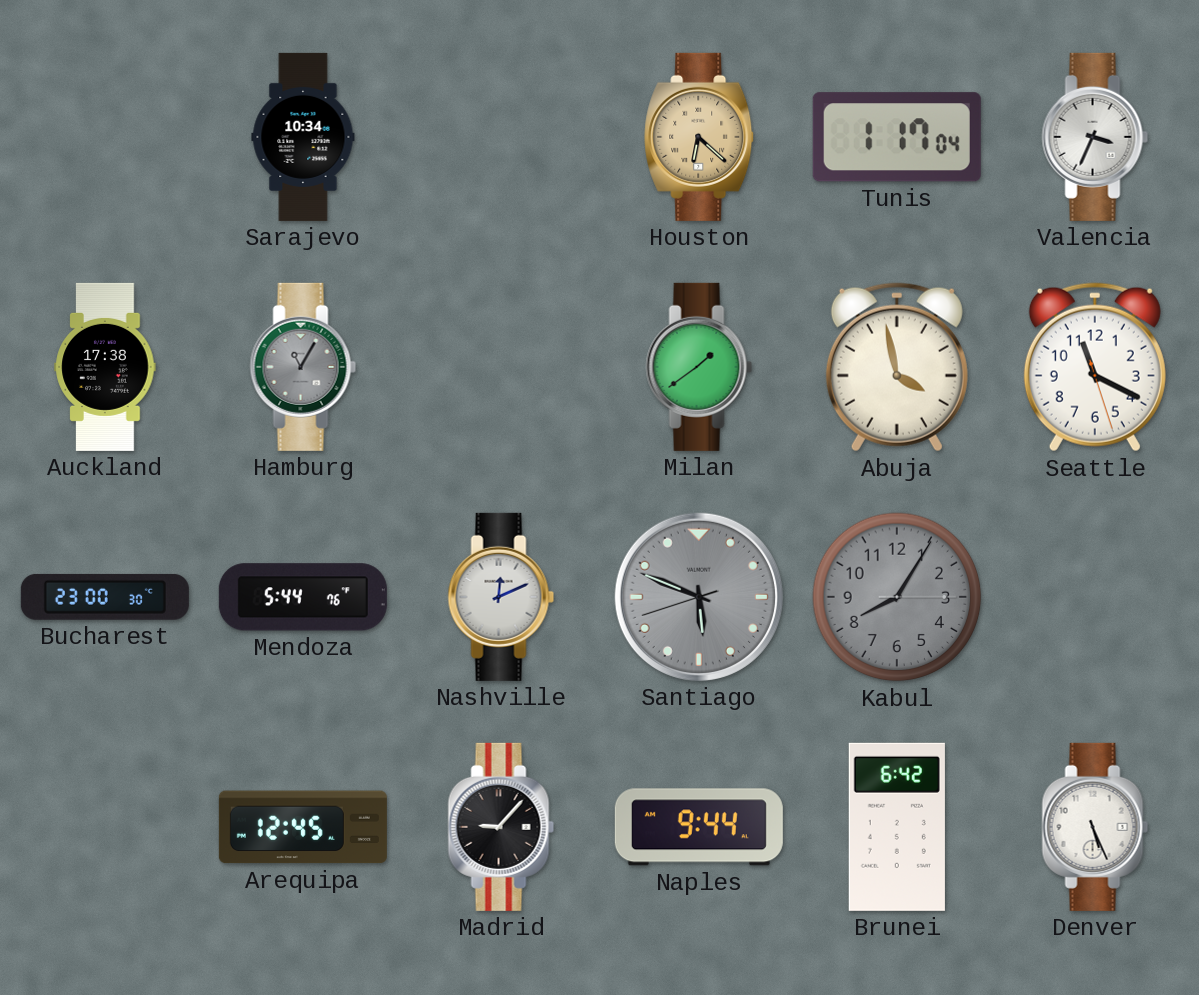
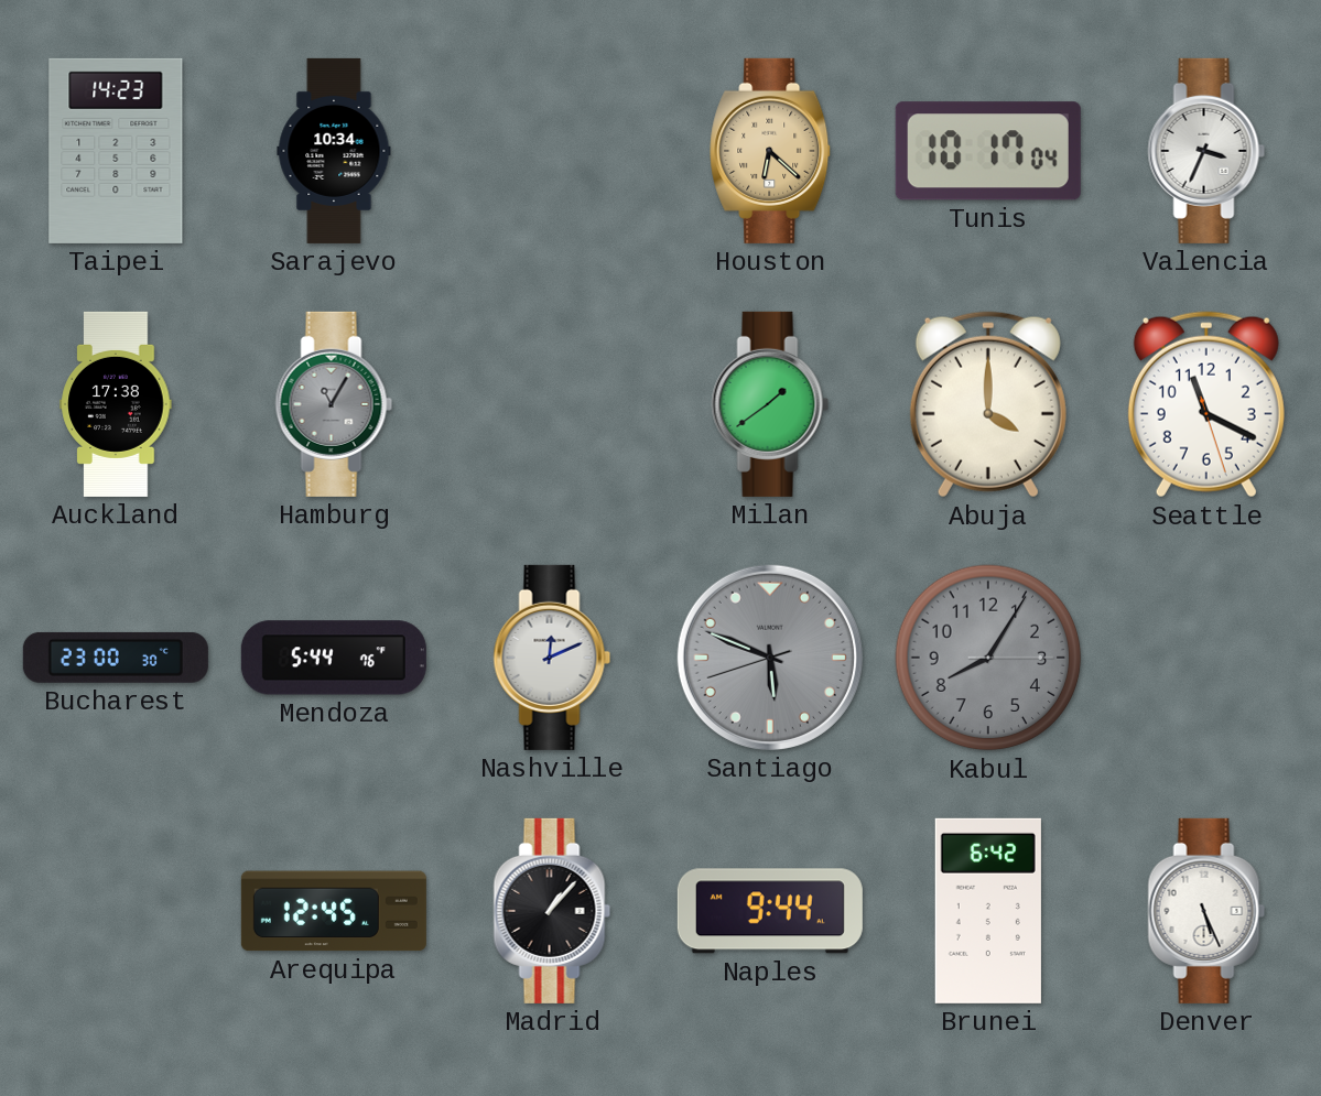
Taipei: none -> 14:23 (116, 151)
Tunis: 1:17 -> 10:17 (988, 151)
Abuja: 3:58 -> 4:00 (988, 404)
Madrid: 9:07 -> 1:07 (552, 911)
